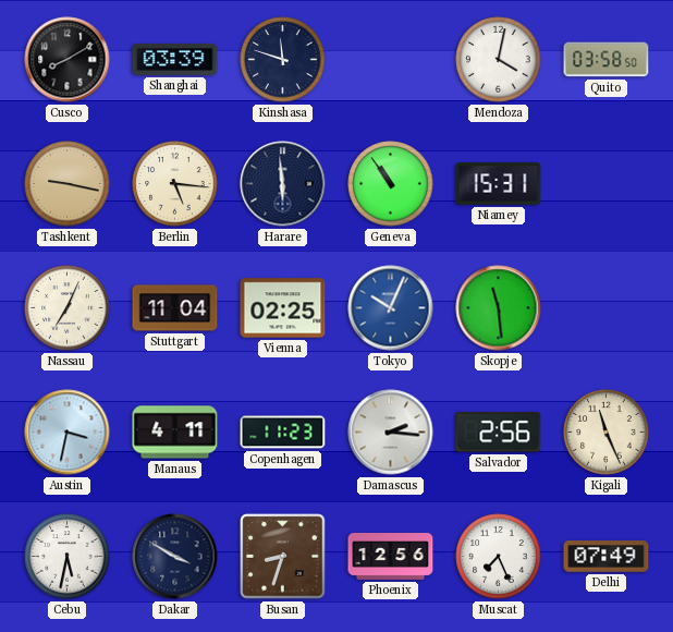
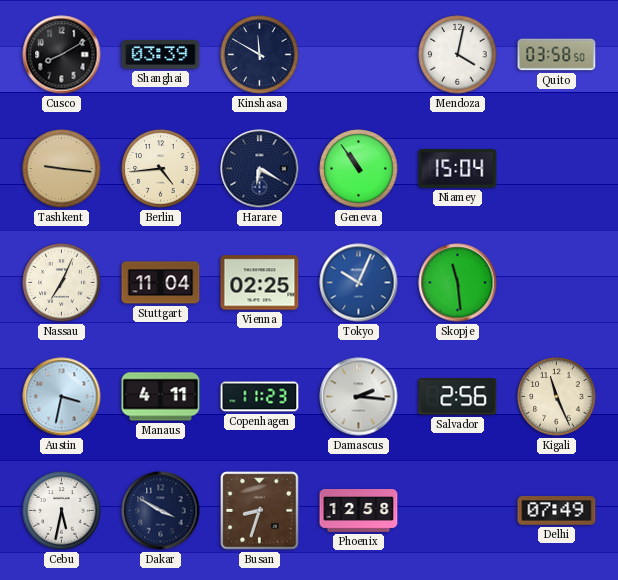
Kinshasa: 11:48 -> 11:50 (260, 55)
Tashkent: 9:17 -> 9:16 (62, 169)
Berlin: 5:16 -> 4:44 (161, 169)
Harare: 5:59 -> 6:20 (260, 169)
Niamey: 15:31 -> 15:04 (458, 169)
Phoenix: 12:56 -> 12:58 (359, 511)
Muscat: 7:26 -> none (499, 557)
